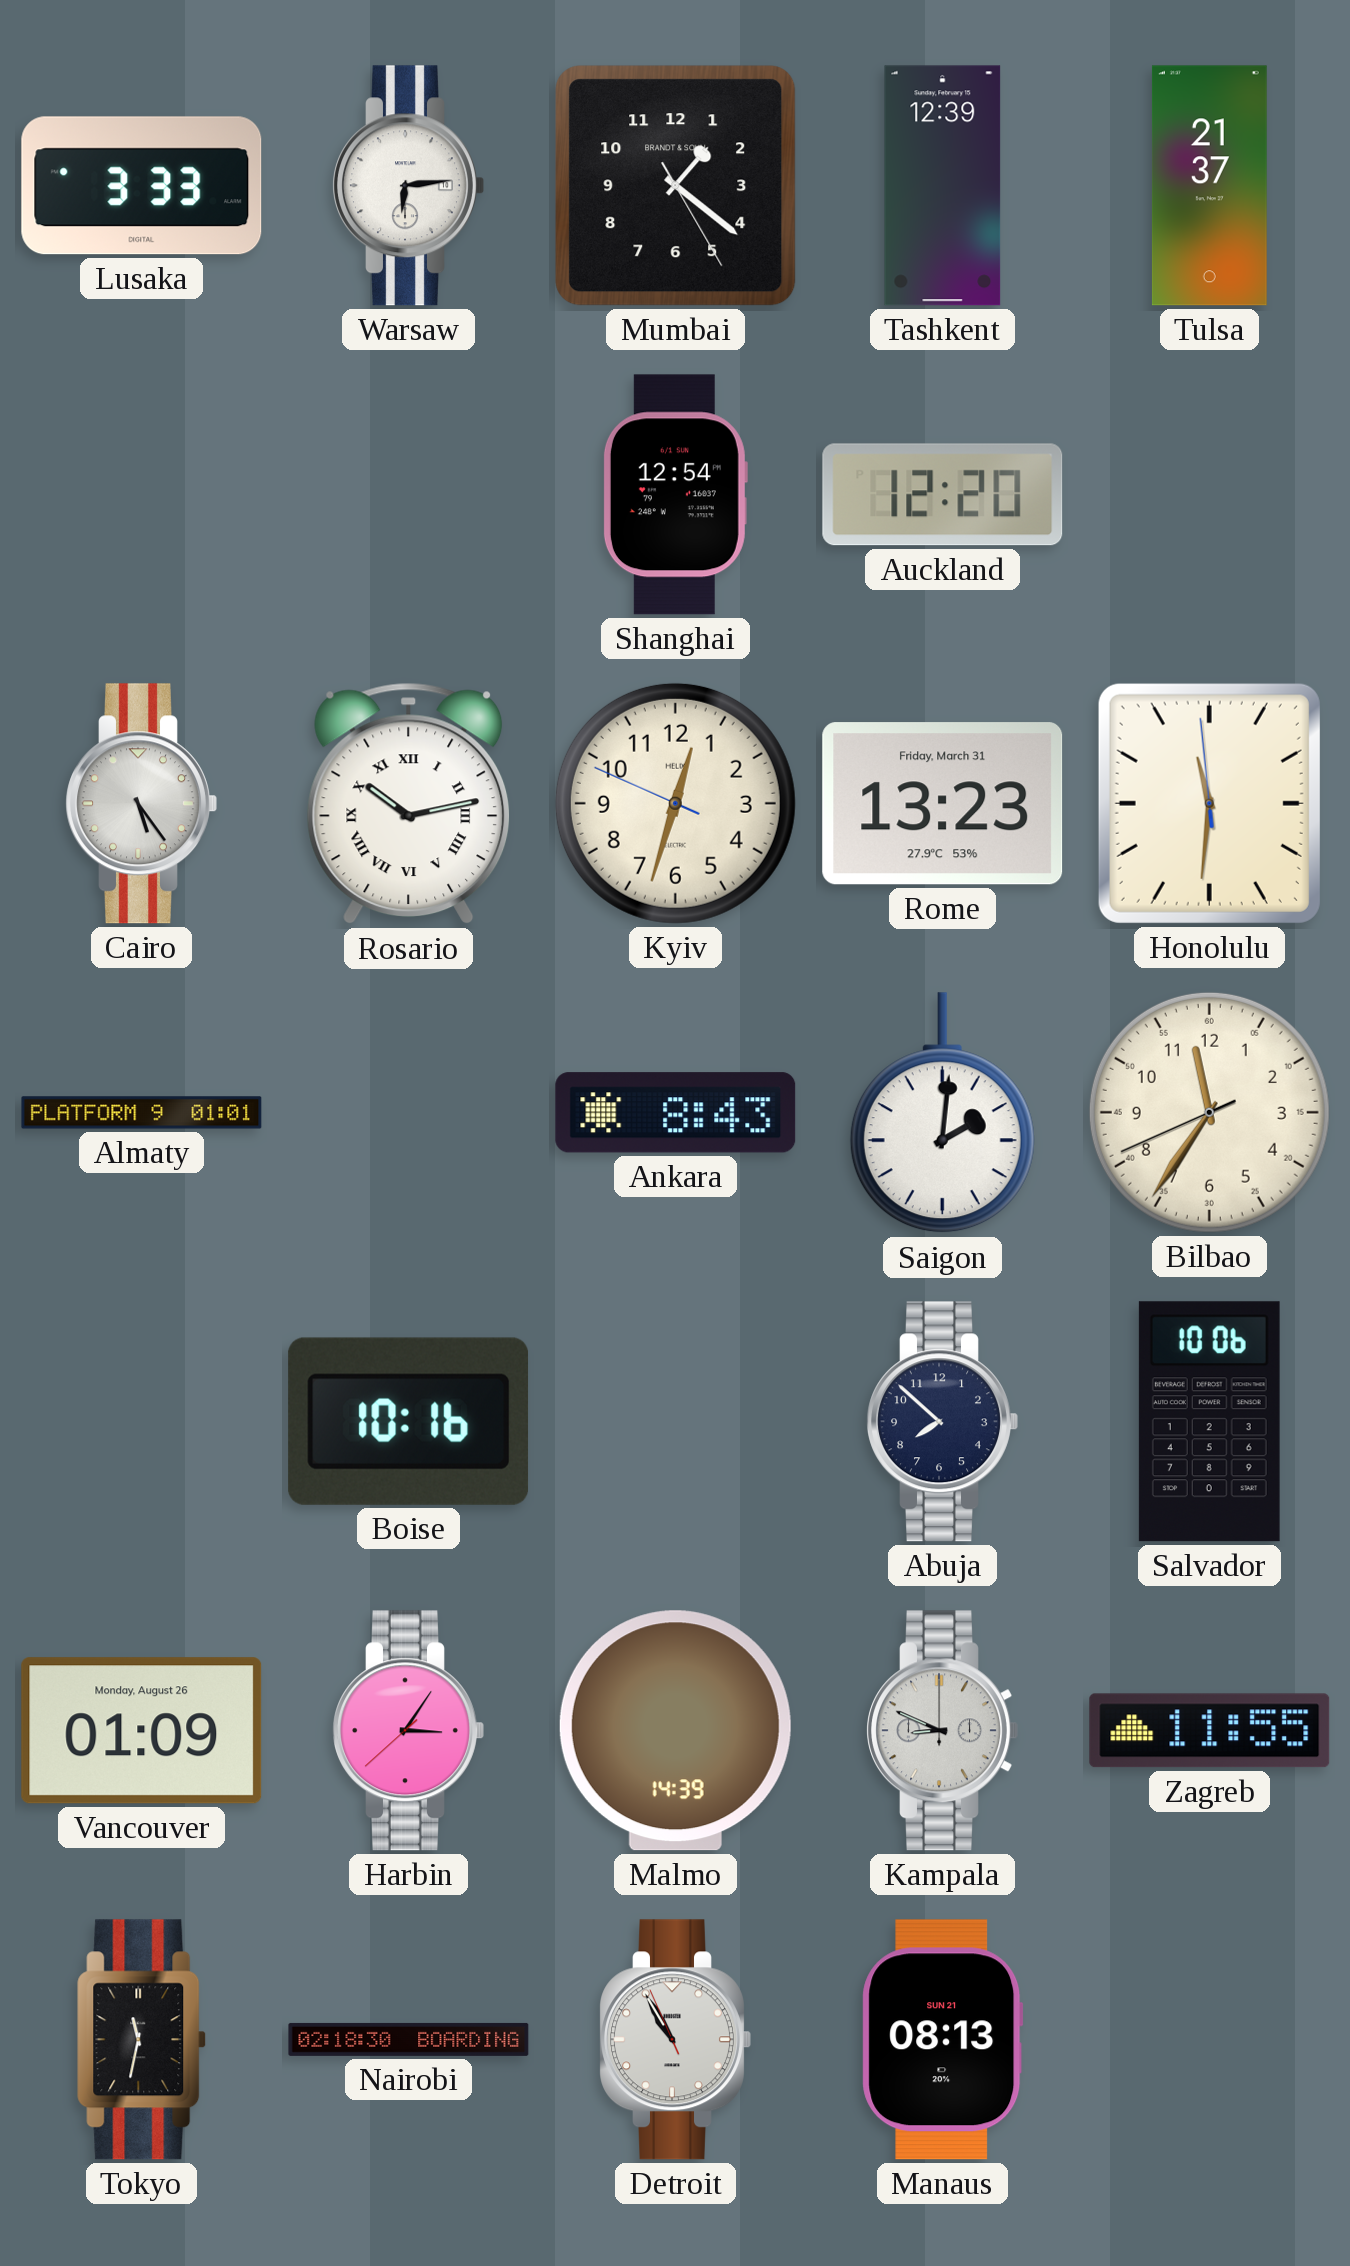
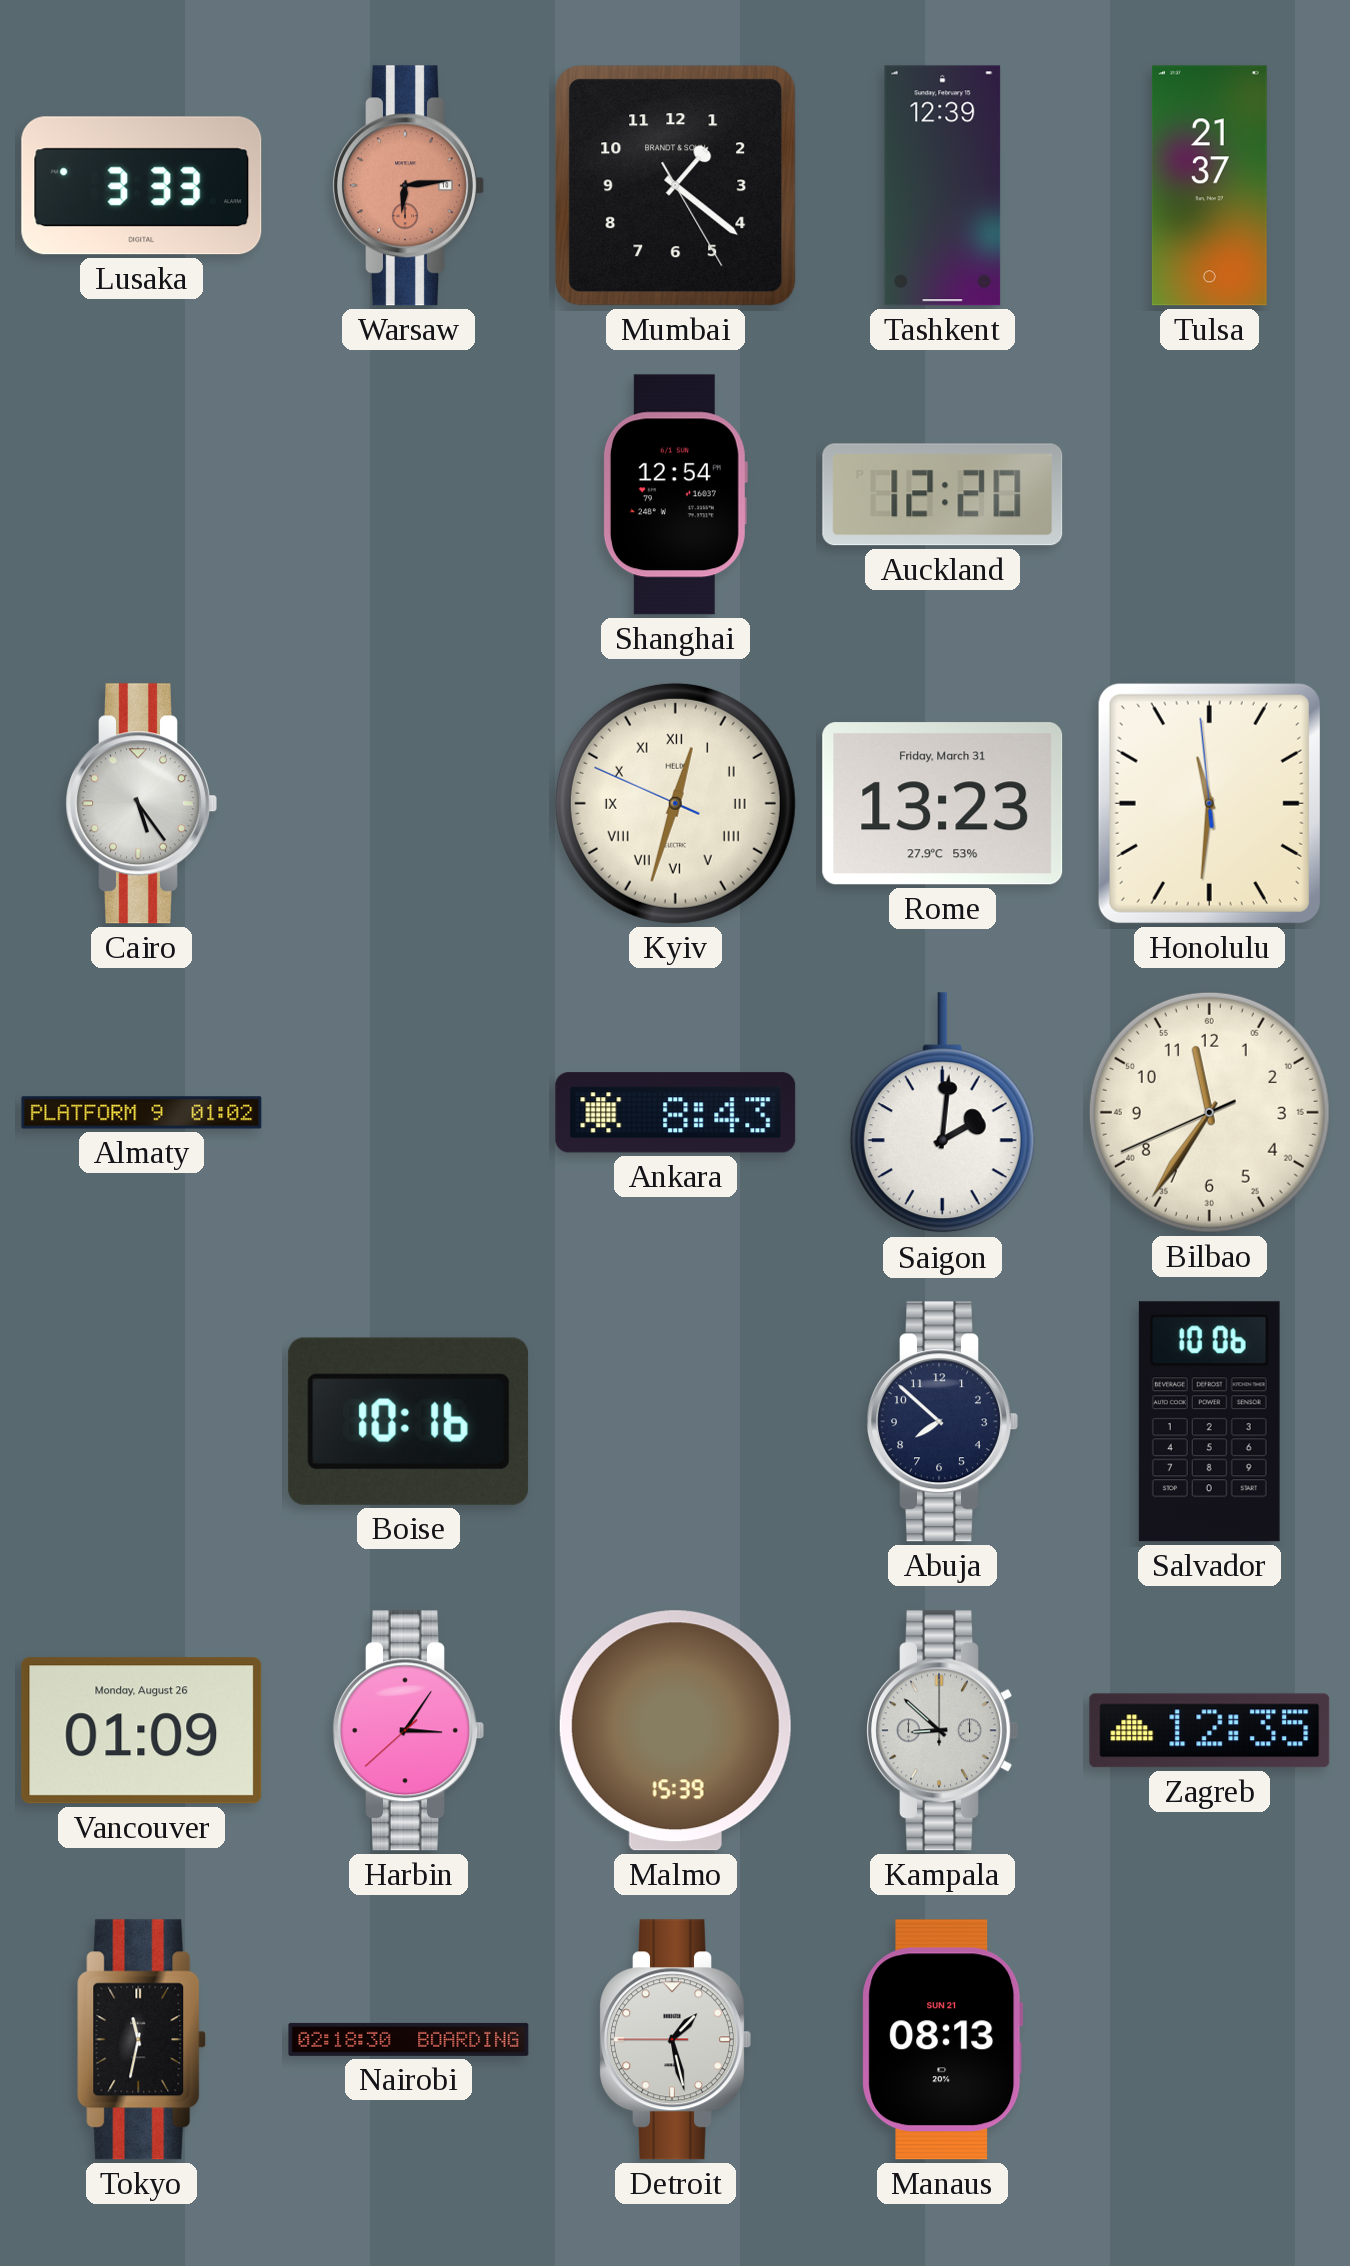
Warsaw dial: white -> salmon (408, 186)
Rosario: 10:13 -> none (409, 804)
Kyiv numerals: Arabic -> Roman (675, 803)
Almaty: 01:01 -> 01:02 (142, 1113)
Malmo: 14:39 -> 15:39 (675, 1731)
Kampala: 8:49 -> 8:52 (942, 1731)
Zagreb: 11:55 -> 12:35 (1210, 1731)
Detroit: 10:54 -> 1:27 (675, 2040)
